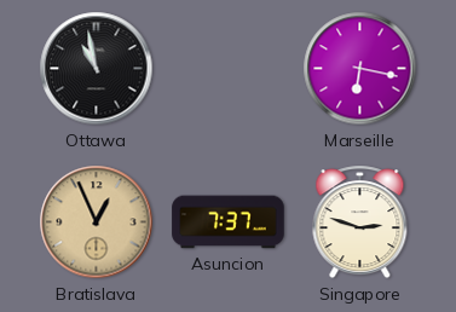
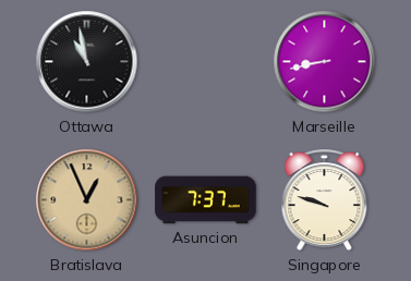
Marseille: 6:17 -> 8:43 (325, 62)
Singapore: 2:48 -> 9:48 (325, 200)
